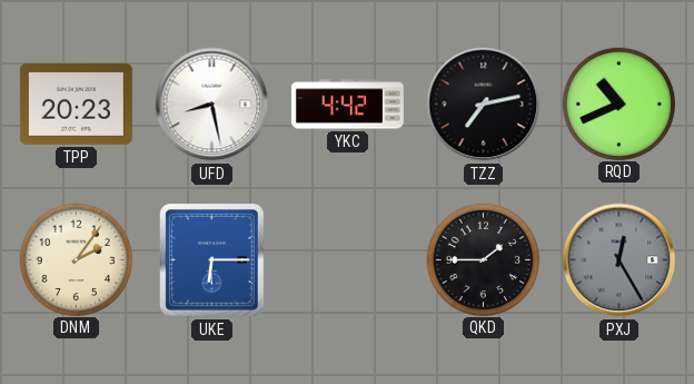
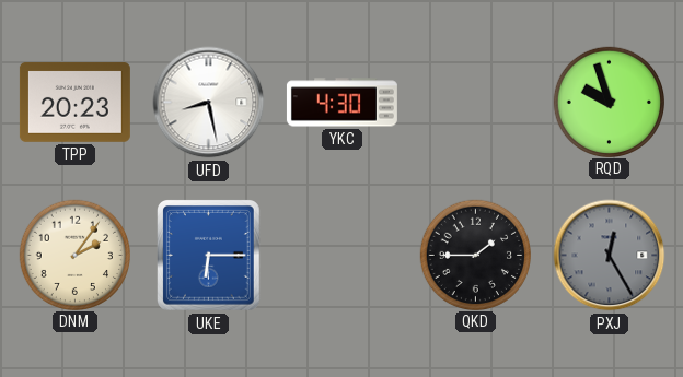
YKC: 4:42 -> 4:30 (342, 103)
TZZ: 7:13 -> none (484, 105)
RQD: 10:41 -> 9:57 (609, 102)
